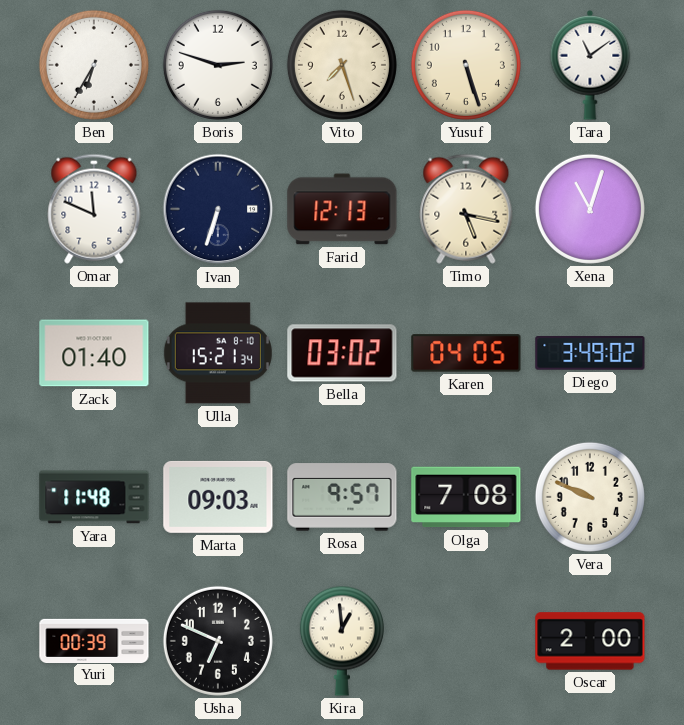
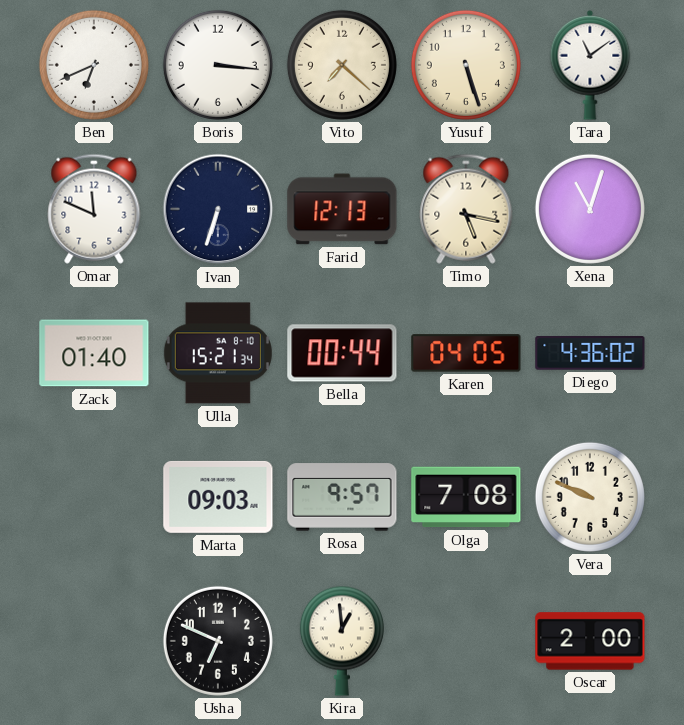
Ben: 6:35 -> 6:41 (94, 65)
Boris: 2:48 -> 3:16 (218, 65)
Vito: 7:27 -> 7:22 (342, 65)
Bella: 03:02 -> 00:44 (342, 353)
Diego: 3:49 -> 4:36 (590, 353)
Yara: 11:48 -> none (94, 497)
Yuri: 00:39 -> none (94, 640)
